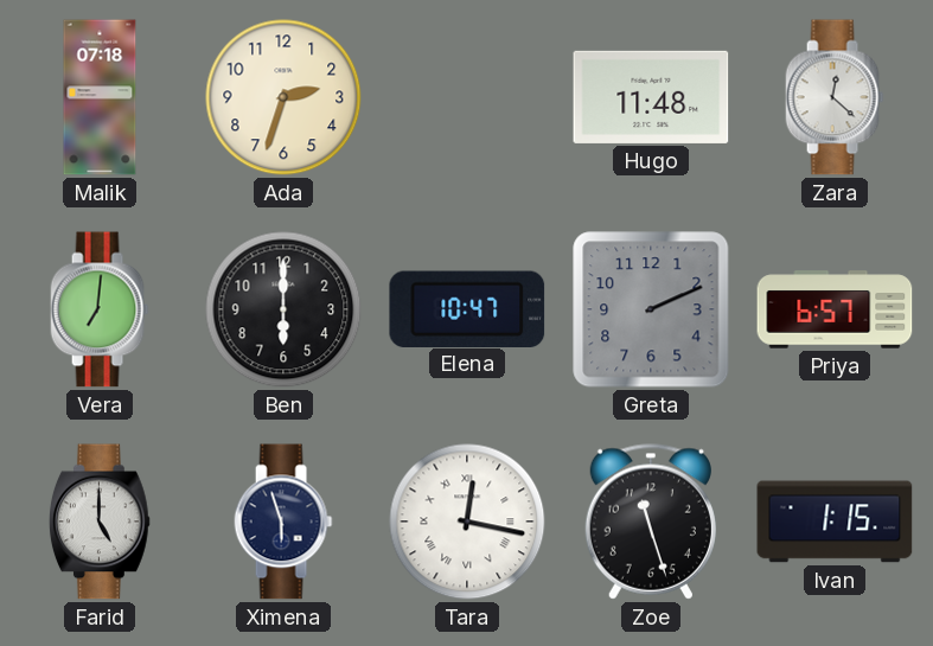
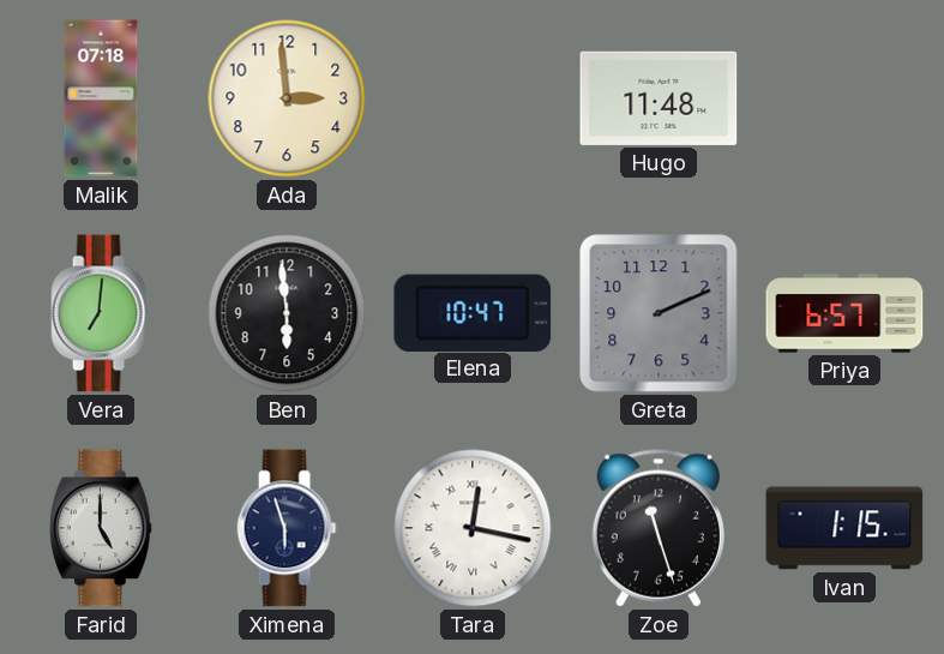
Ada: 2:33 -> 2:59 (287, 98)
Zara: 12:22 -> none (835, 97)
Ben: 6:00 -> 5:59 (287, 313)
